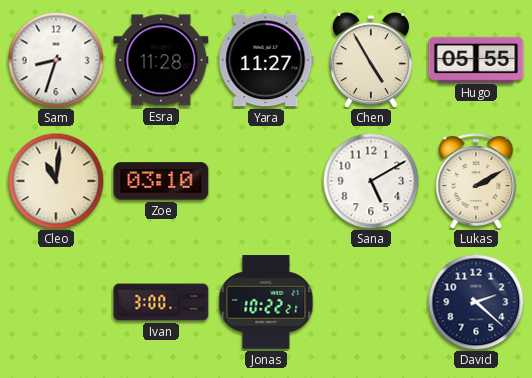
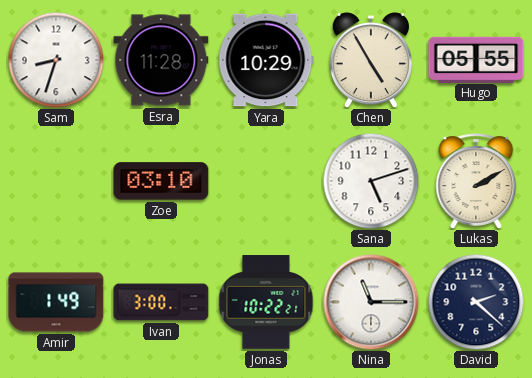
Yara: 11:27 -> 10:29 (266, 60)
Cleo: 11:01 -> none (56, 181)
Sana: 5:10 -> 5:12 (371, 181)
Amir: none -> 1:49 (56, 302)
Nina: none -> 11:15 (371, 302)
